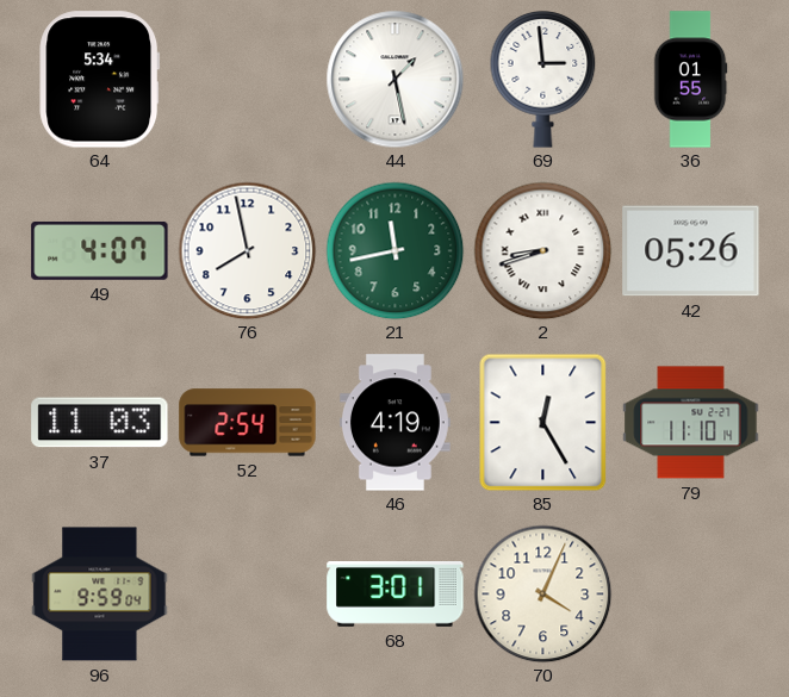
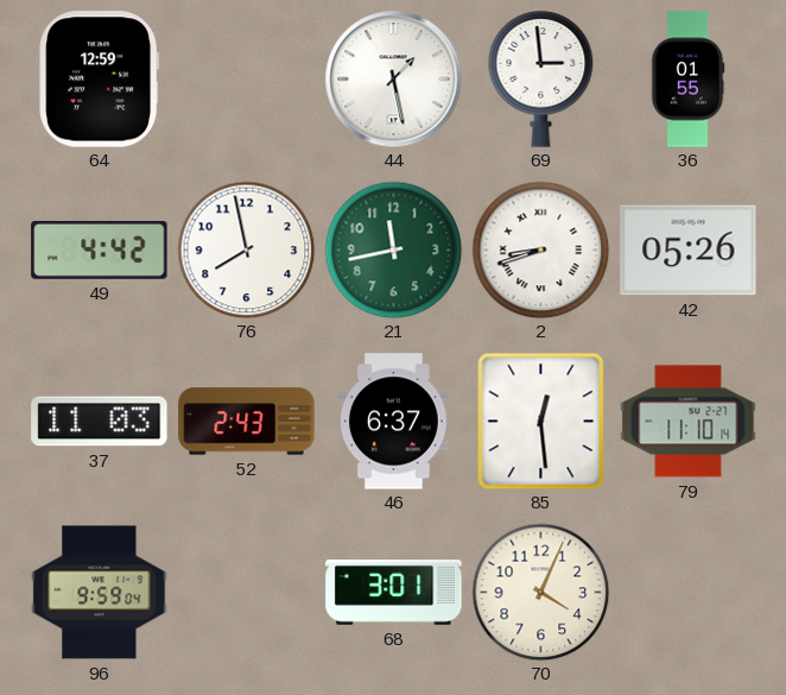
64: 5:34 -> 12:59 (100, 80)
49: 4:07 -> 4:42 (100, 249)
52: 2:54 -> 2:43 (247, 422)
46: 4:19 -> 6:37 (393, 422)
85: 12:25 -> 12:29 (541, 421)
